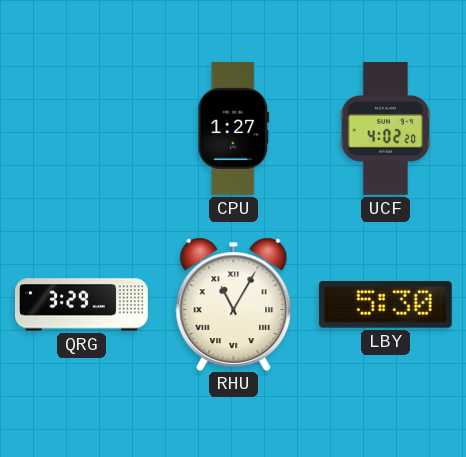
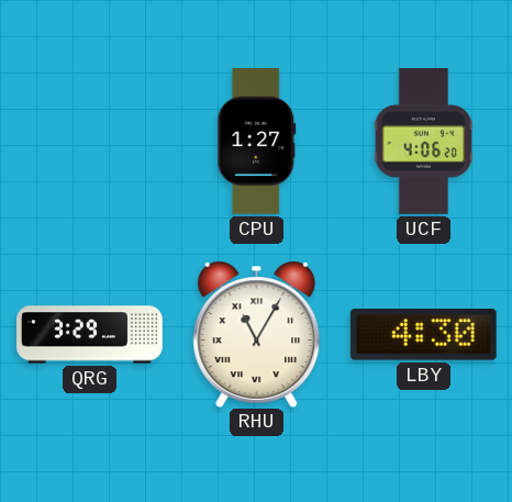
UCF: 4:02 -> 4:06 (424, 142)
LBY: 5:30 -> 4:30 (423, 335)
